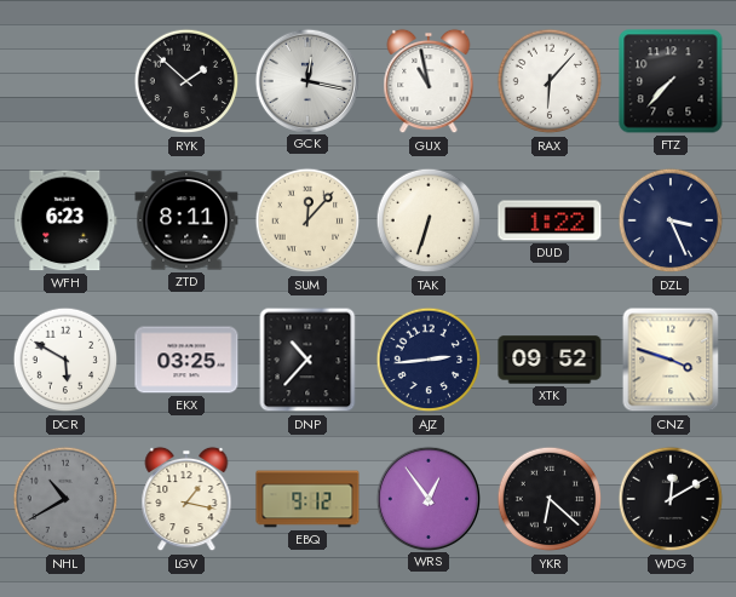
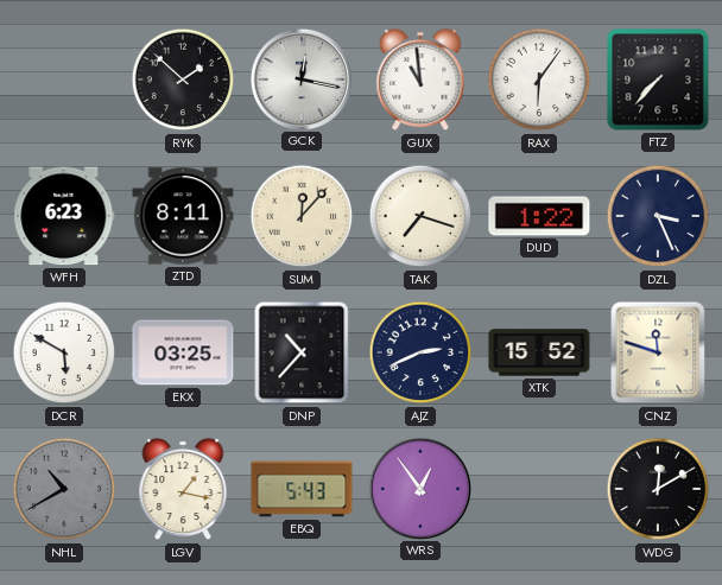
GUX: 10:58 -> 10:59 (420, 80)
RAX: 6:07 -> 6:06 (539, 80)
TAK: 6:33 -> 7:18 (420, 216)
AJZ: 2:44 -> 2:41 (420, 352)
XTK: 09:52 -> 15:52 (539, 352)
CNZ: 3:48 -> 11:48 (658, 352)
EBQ: 9:12 -> 5:43 (302, 489)
YKR: 6:22 -> none (550, 499)
